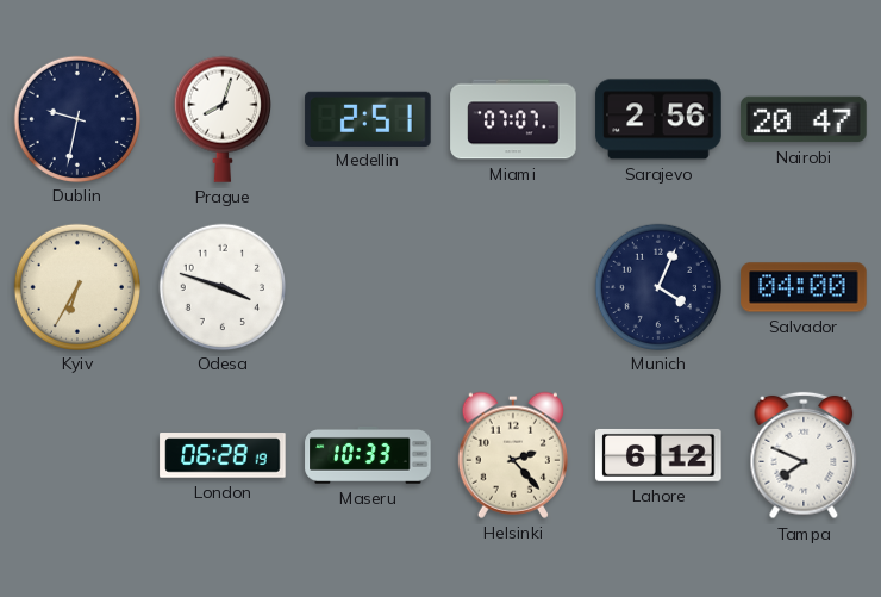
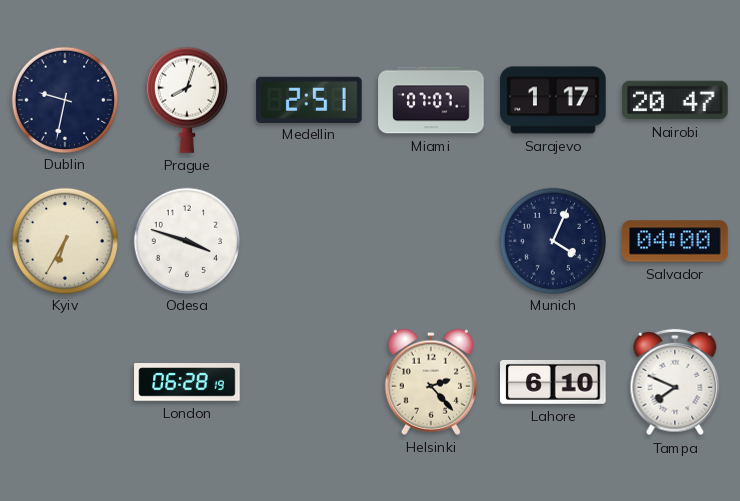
Sarajevo: 2:56 -> 1:17 (553, 100)
Maseru: 10:33 -> none (368, 455)
Lahore: 6:12 -> 6:10 (553, 382)
